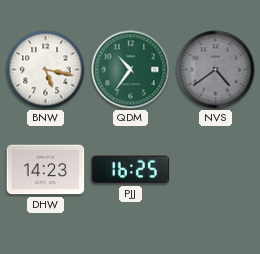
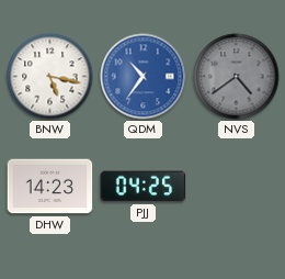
QDM dial: green -> blue (144, 77)
PJJ: 16:25 -> 04:25 (144, 187)
